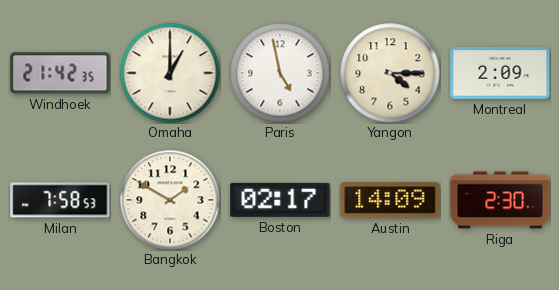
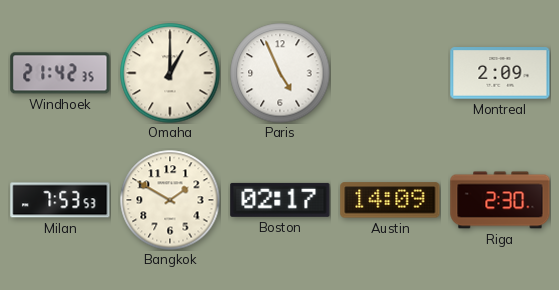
Paris: 4:58 -> 4:56 (280, 73)
Yangon: 4:15 -> none (390, 73)
Milan: 7:58 -> 7:53 (60, 200)
